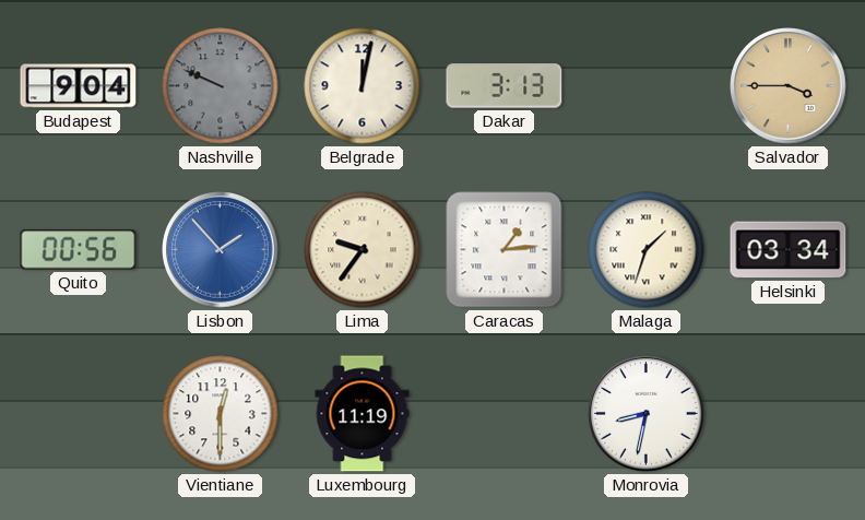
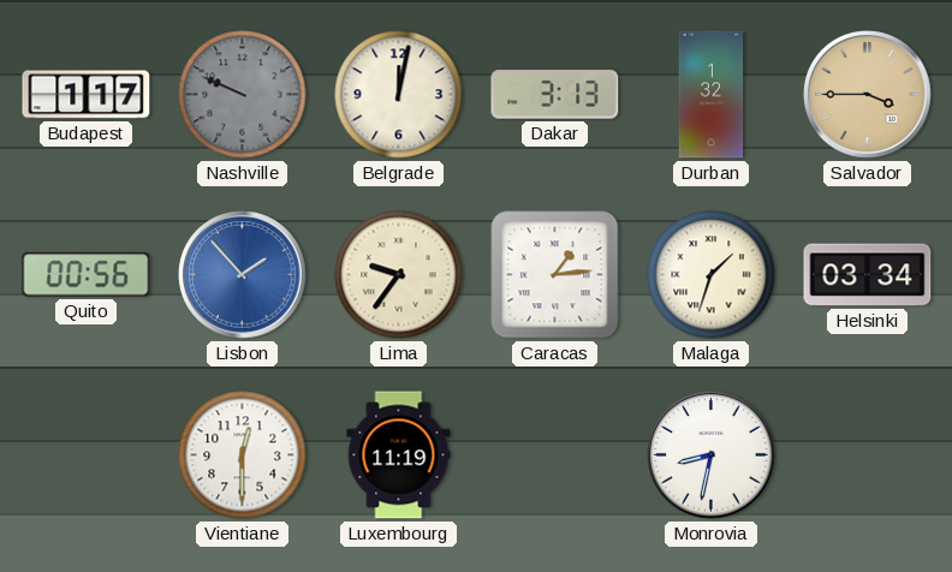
Budapest: 9:04 -> 1:17 (87, 95)
Durban: none -> 1:32 (712, 95)
